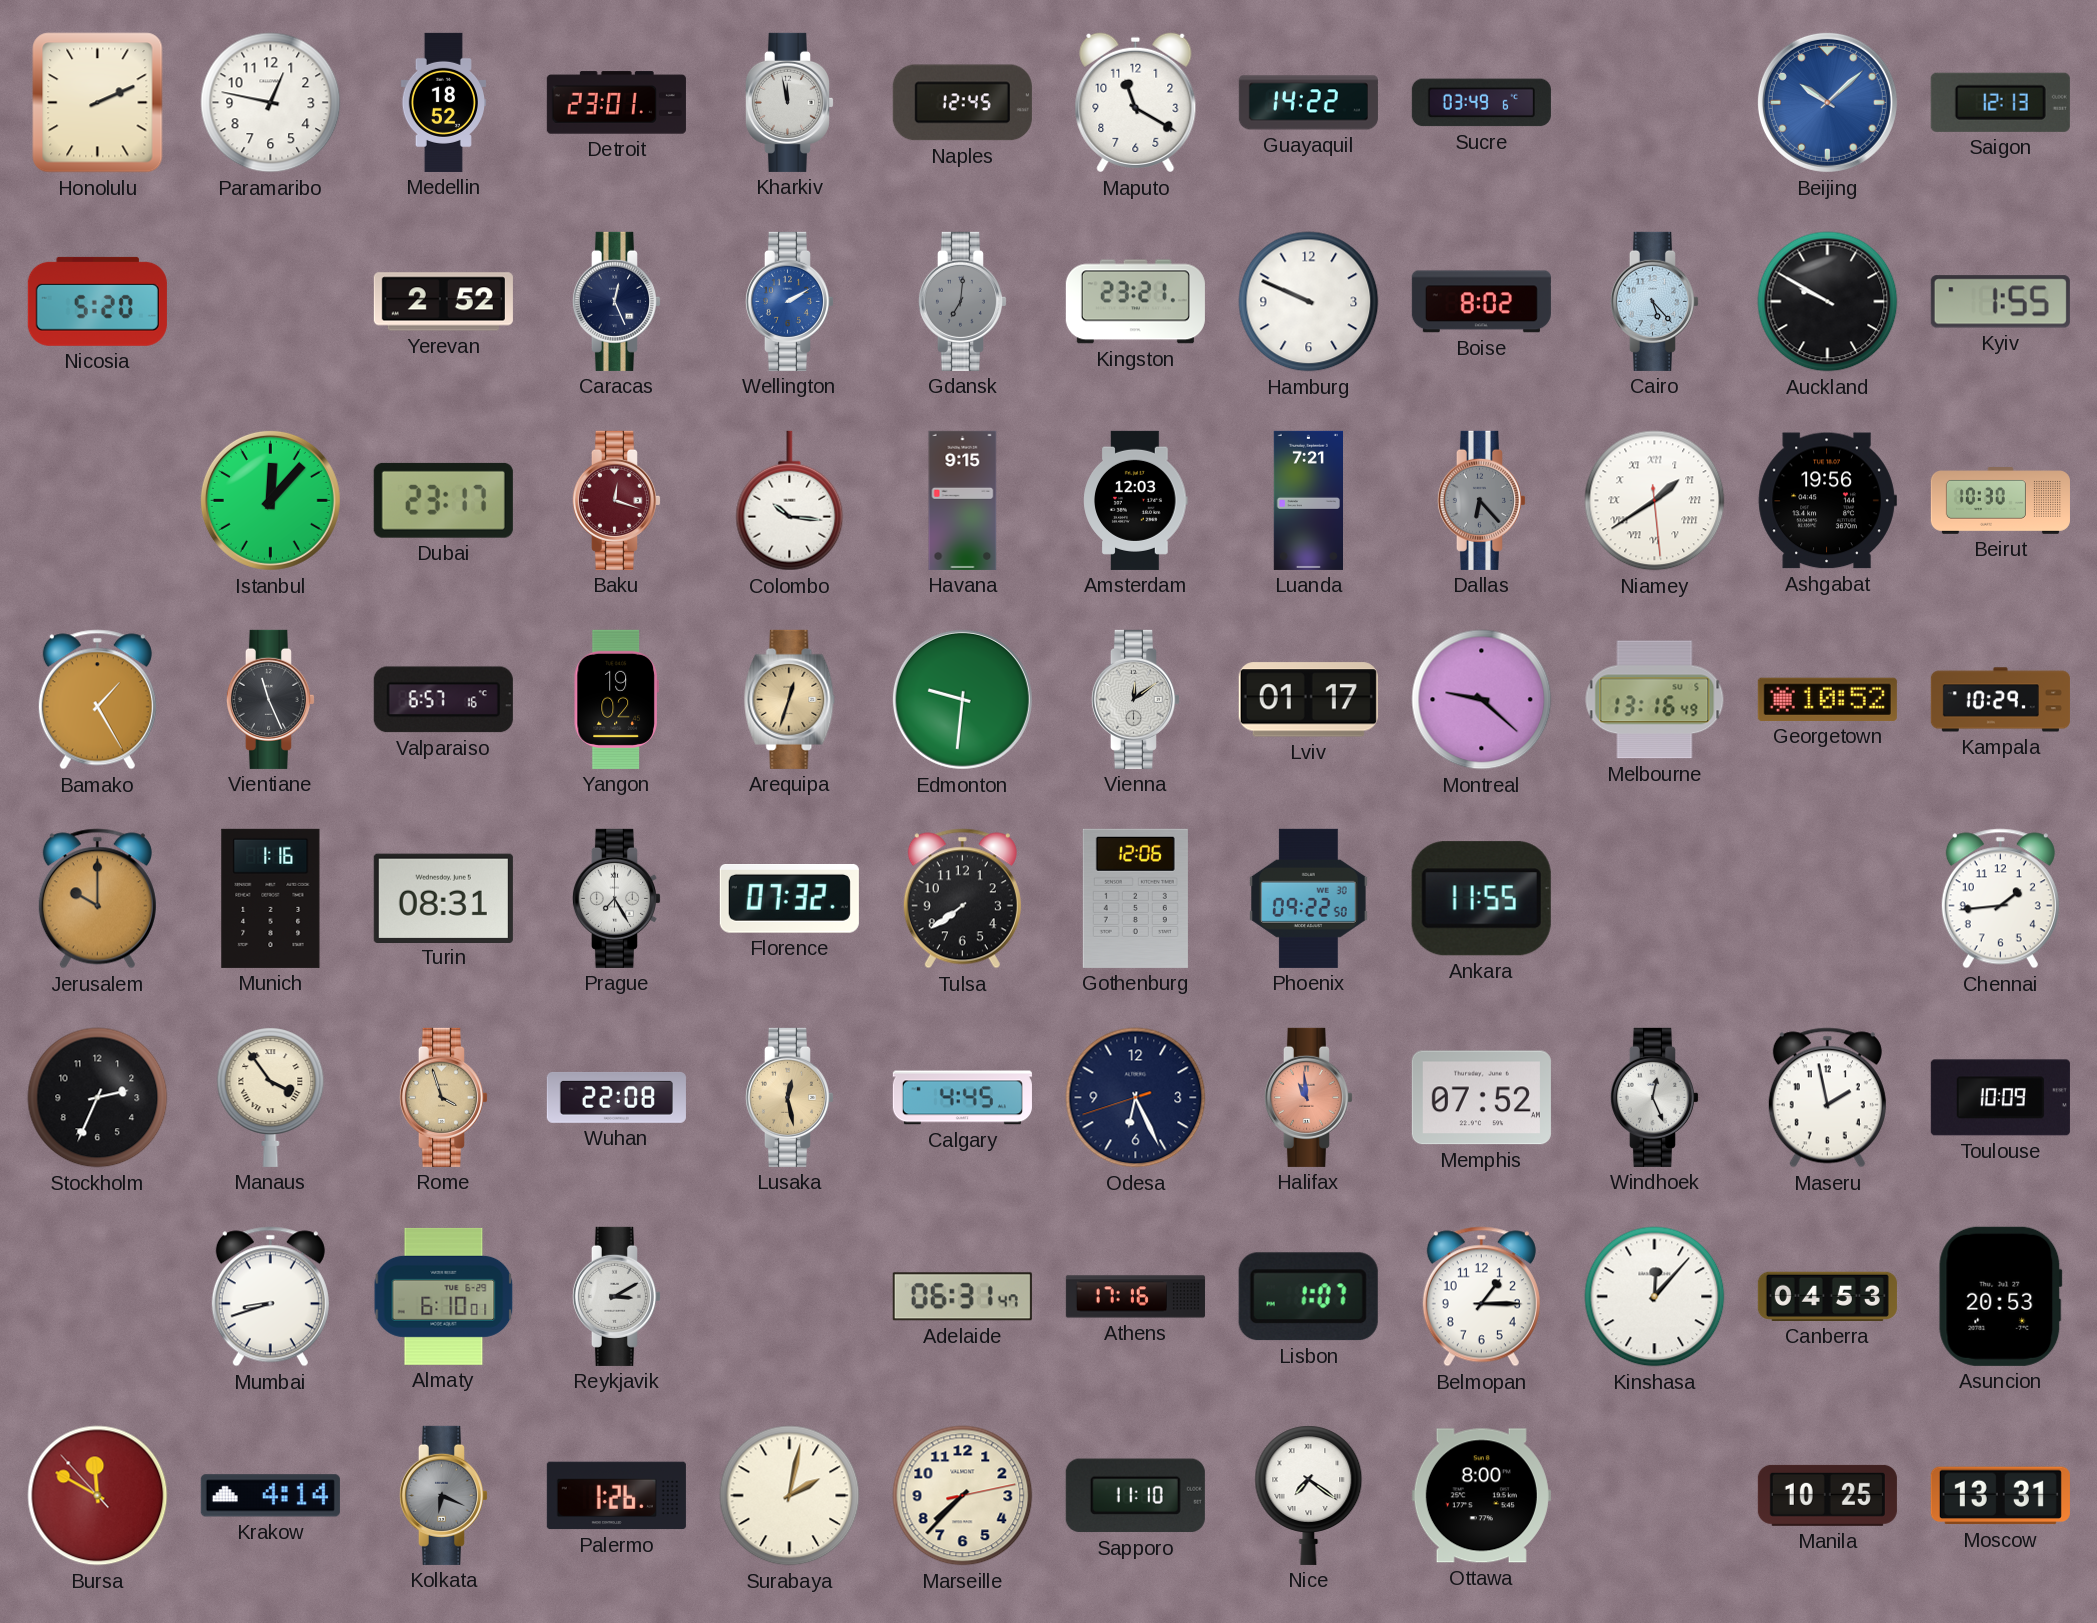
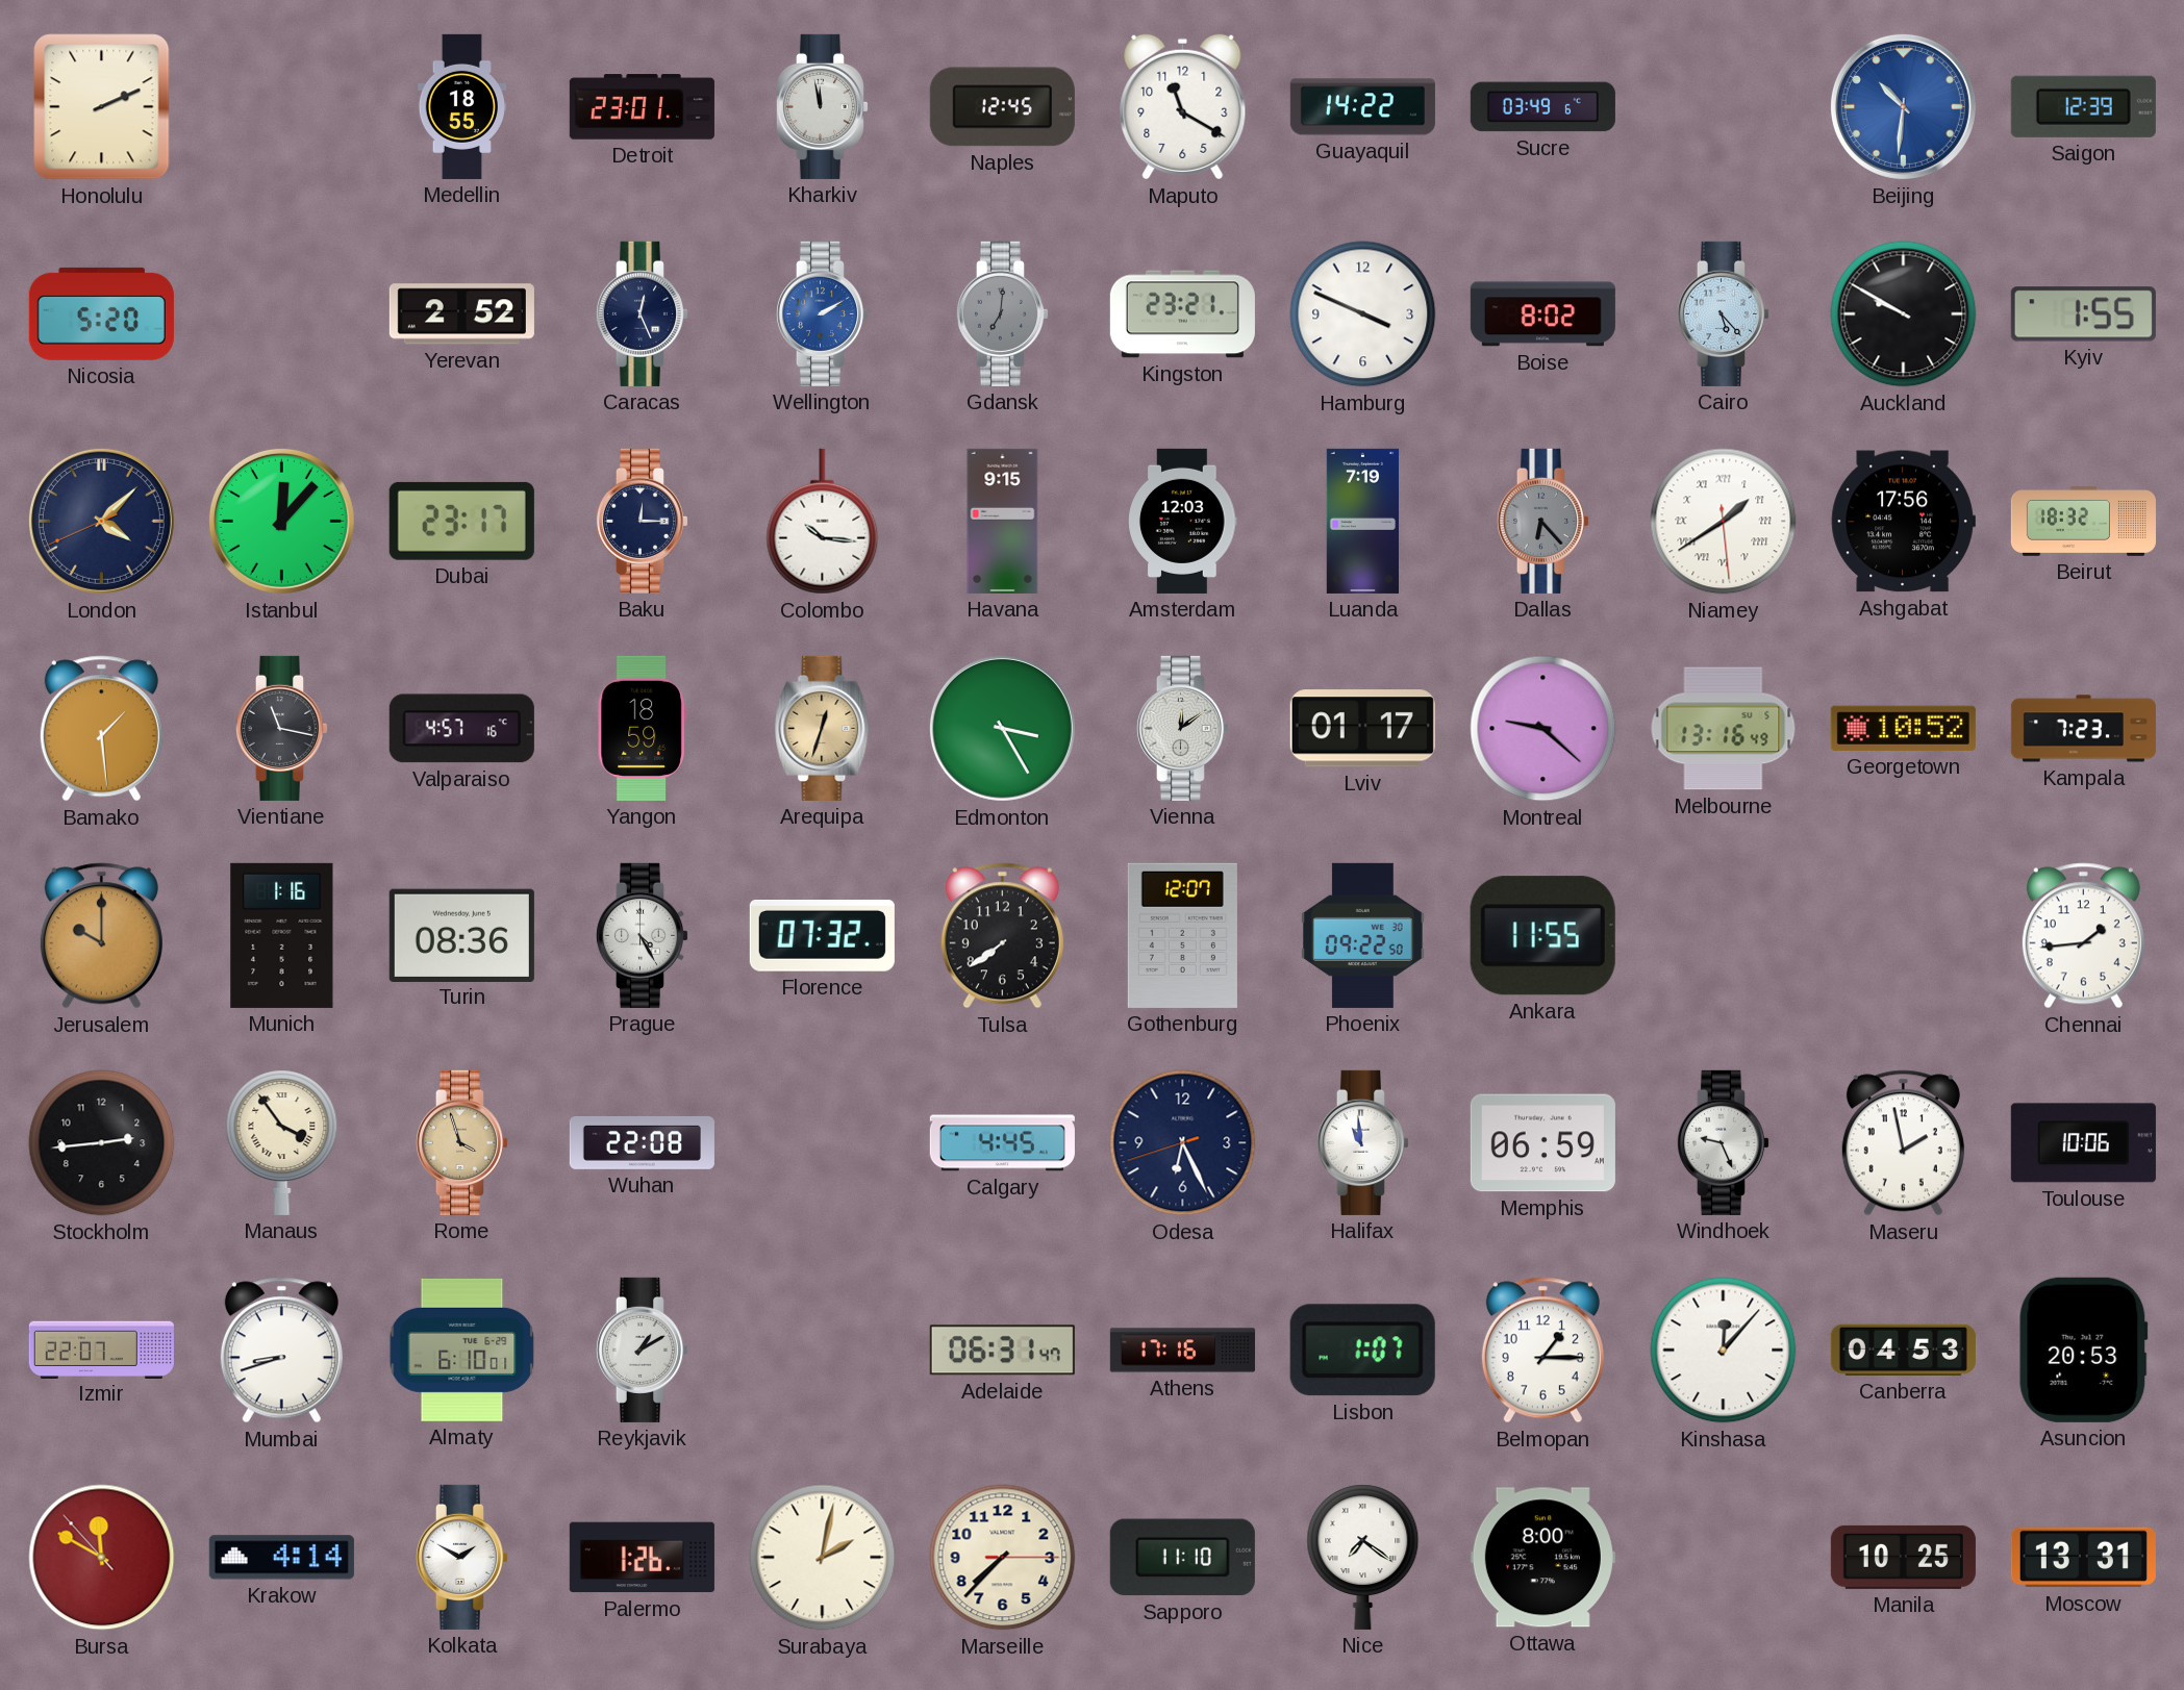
Paramaribo: 12:47 -> none (271, 103)
Medellin: 18:52 -> 18:55 (461, 106)
Beijing: 10:08 -> 10:31 (1903, 106)
Saigon: 12:13 -> 12:39 (2083, 106)
Hamburg: 9:49 -> 3:49 (1363, 314)
London: none -> 4:07 (101, 521)
Baku: 12:18 -> 12:15 (642, 521)
Baku dial: burgundy -> navy (642, 521)
Luanda: 7:21 -> 7:19 (1362, 521)
Ashgabat: 19:56 -> 17:56 (1903, 522)
Beirut: 10:30 -> 18:32 (2083, 522)
Bamako: 1:25 -> 1:29 (101, 729)
Vientiane: 11:26 -> 11:17 (281, 728)
Valparaiso: 6:57 -> 4:57 (461, 729)
Yangon: 19:02 -> 18:59 (642, 728)
Edmonton: 9:31 -> 3:25 (1002, 728)
Kampala: 10:29 -> 7:23 (2083, 729)
Turin: 08:31 -> 08:36 (461, 935)
Prague: 7:25 -> 4:25 (642, 935)
Gothenburg: 12:06 -> 12:07 (1182, 935)
Stockholm: 2:34 -> 2:44 (102, 1143)
Lusaka: 12:28 -> none (789, 1097)
Halifax dial: salmon -> white (1362, 1142)
Memphis: 07:52 -> 06:59 (1542, 1143)
Windhoek: 12:26 -> 9:26 (1723, 1142)
Toulouse: 10:09 -> 10:06 (2083, 1143)
Izmir: none -> 22:07 (101, 1350)
Reykjavik: 3:10 -> 1:10 (642, 1350)
Kolkata: 6:19 -> 1:50 (461, 1557)
Kolkata dial: grey -> white (461, 1557)
Marseille: 7:37:13 -> 7:37:15 (1003, 1558)
